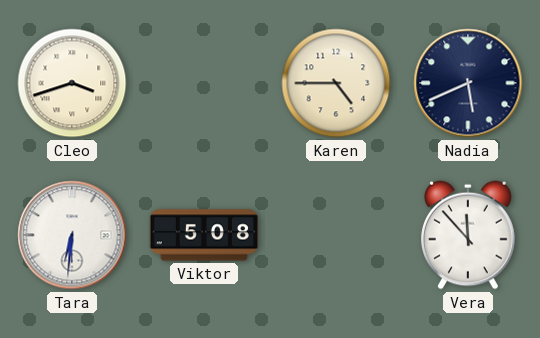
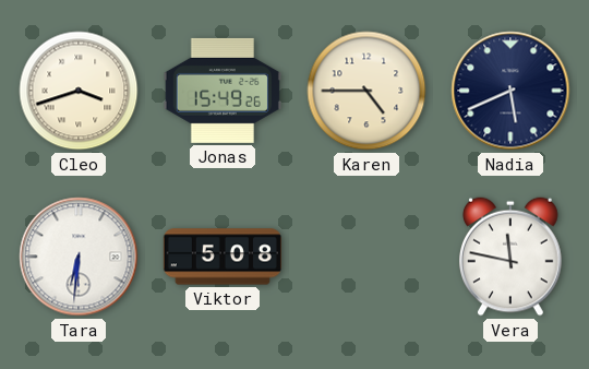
Jonas: none -> 15:49 (223, 91)
Vera: 11:53 -> 11:47 (512, 257)
